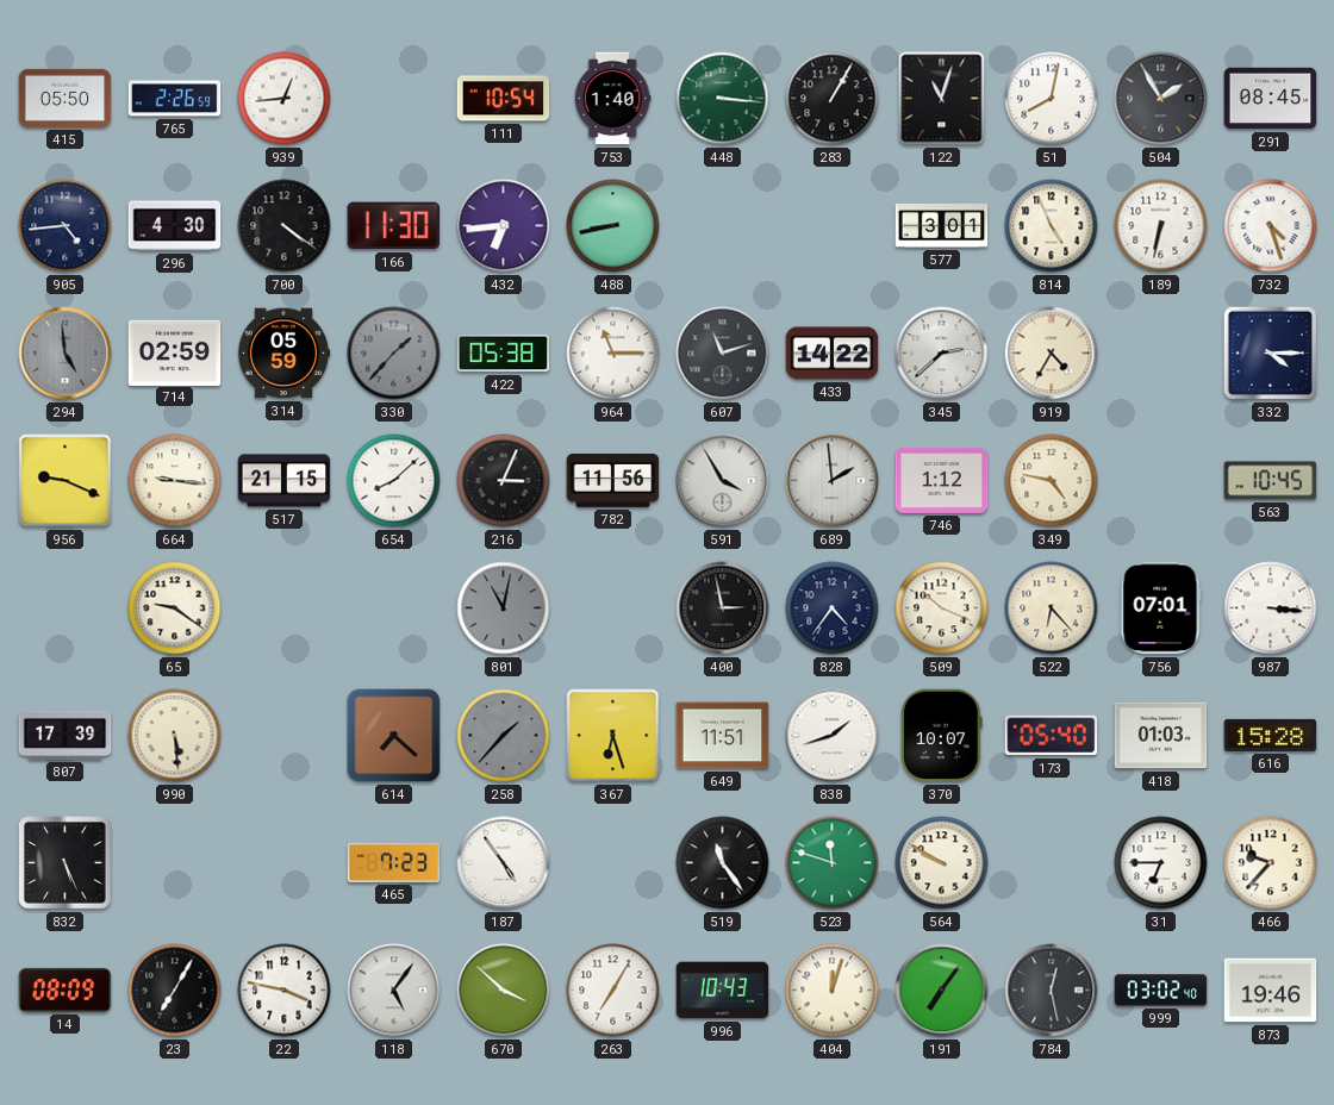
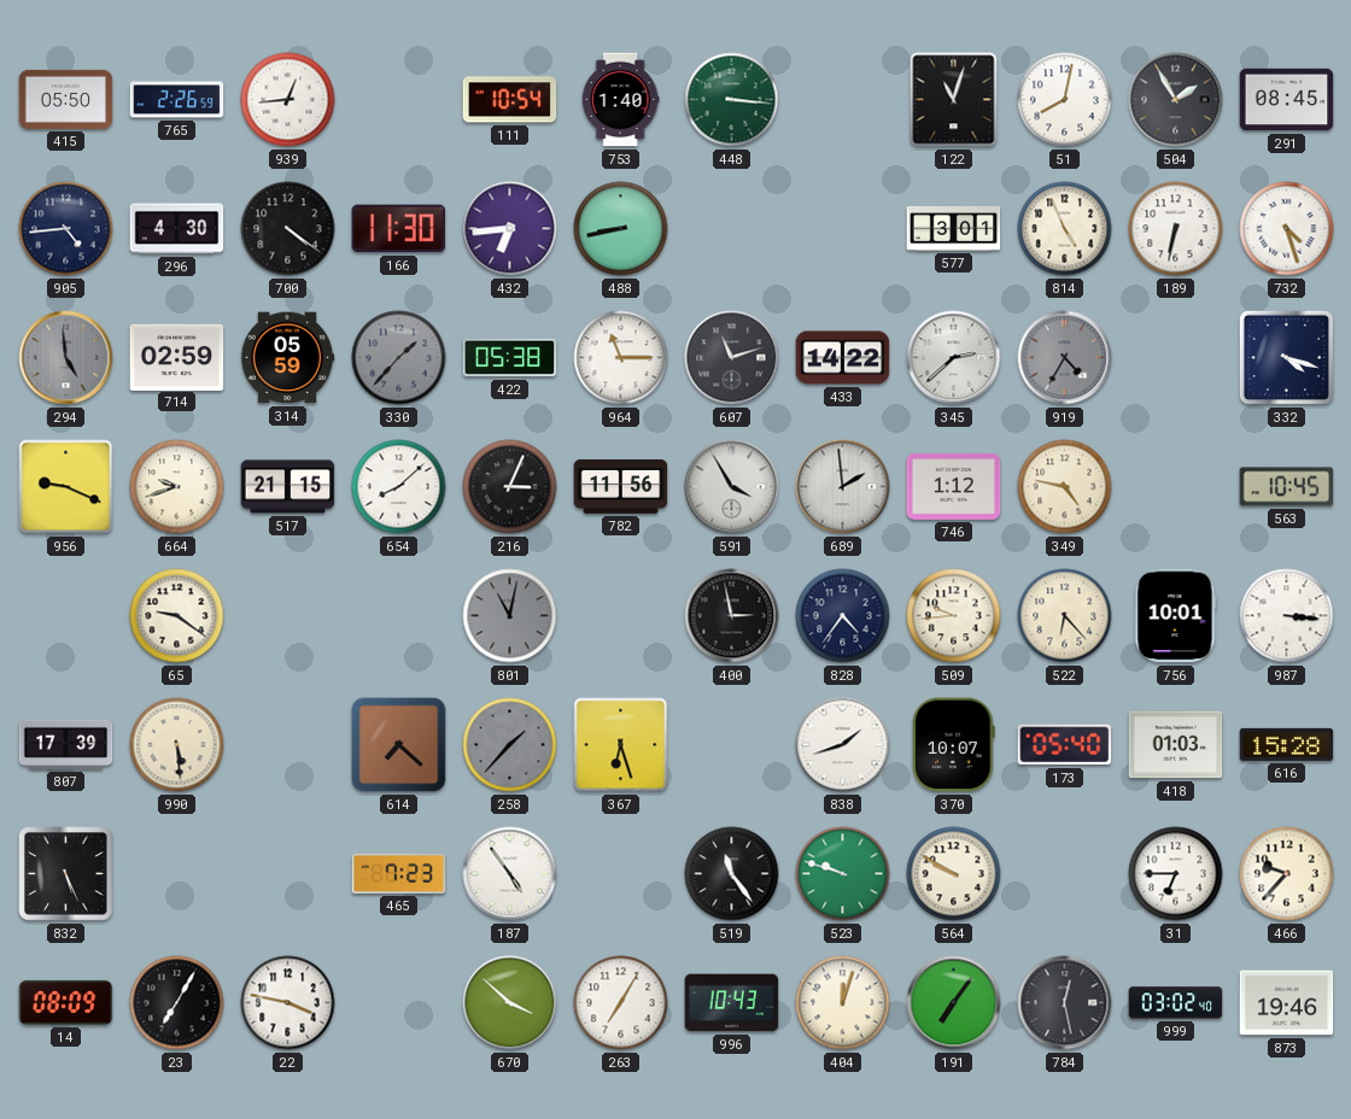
283: 1:05 -> none (833, 99)
919 dial: cream -> grey (1065, 358)
332: 4:15 -> 4:18 (1286, 357)
664: 9:16 -> 9:42 (177, 487)
509: 10:19 -> 9:44 (954, 616)
756: 07:01 -> 10:01 (1176, 616)
649: 11:51 -> none (723, 736)
523: 11:48 -> 9:48 (843, 874)
118: 5:06 -> none (394, 991)
